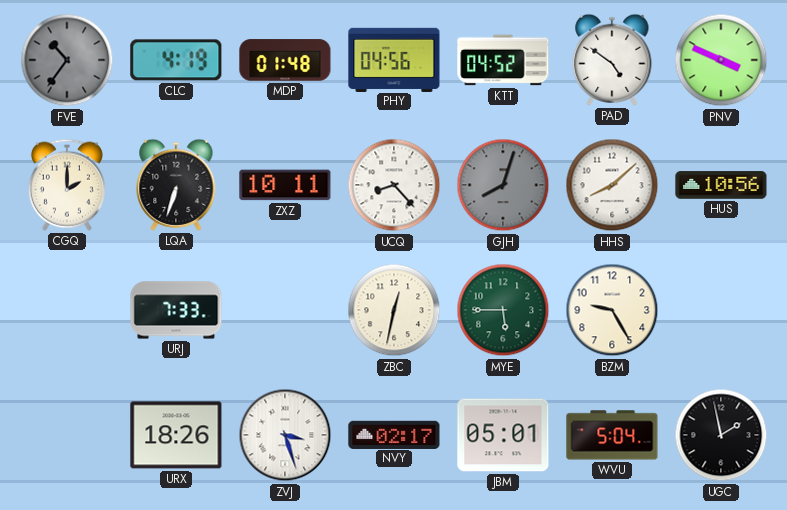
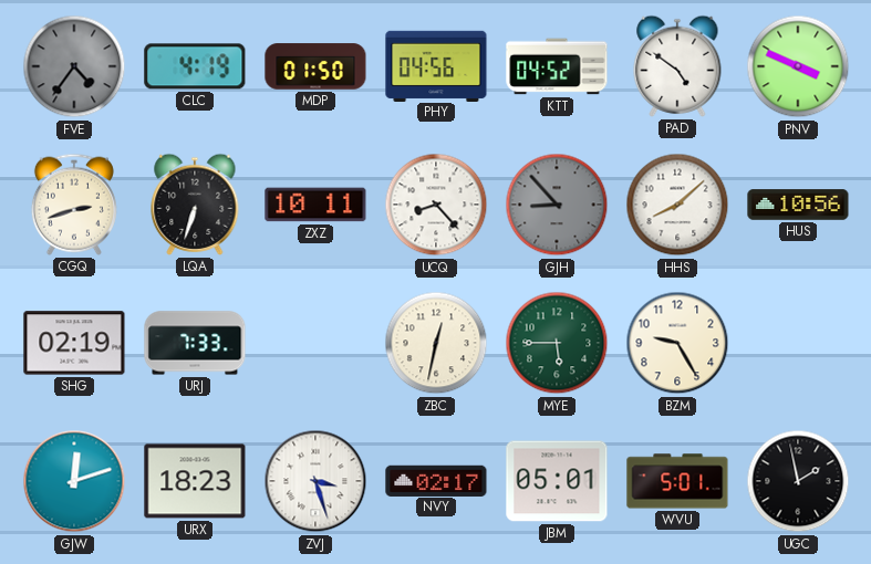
FVE: 10:36 -> 4:36 (74, 66)
MDP: 01:48 -> 01:50 (315, 66)
CGQ: 2:00 -> 2:42 (74, 205)
GJH: 8:03 -> 8:53 (557, 205)
SHG: none -> 02:19 (74, 343)
GJW: none -> 12:12 (74, 481)
URX: 18:26 -> 18:23 (195, 481)
WVU: 5:04 -> 5:01 (677, 481)
